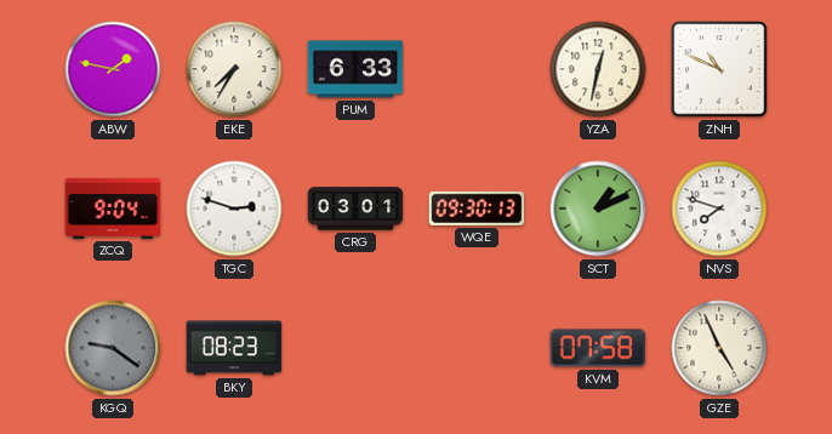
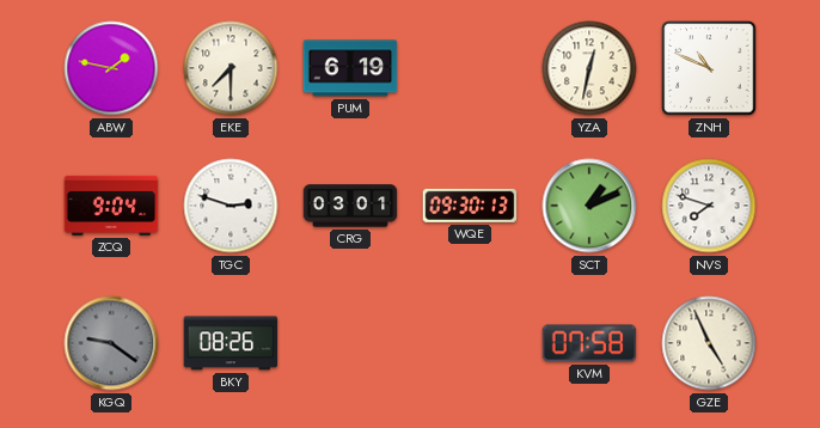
EKE: 7:35 -> 7:30 (231, 68)
PUM: 6:33 -> 6:19 (350, 68)
BKY: 08:23 -> 08:26 (231, 343)
